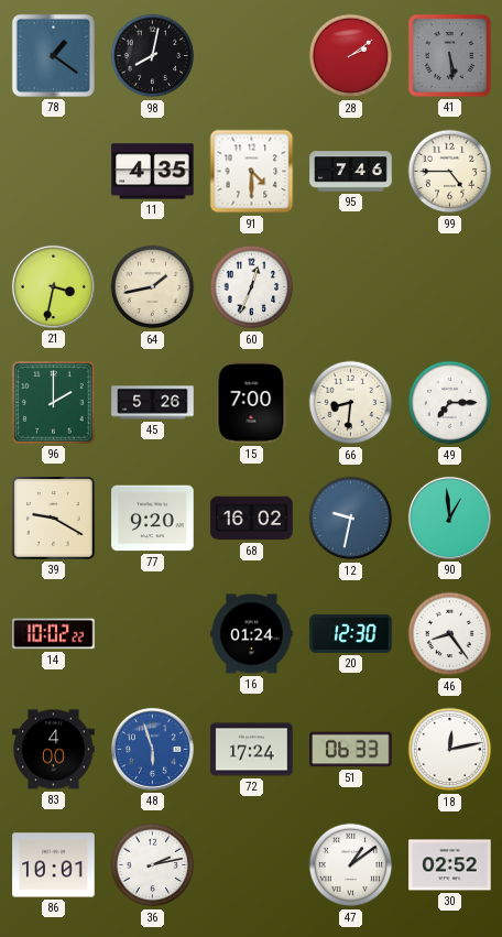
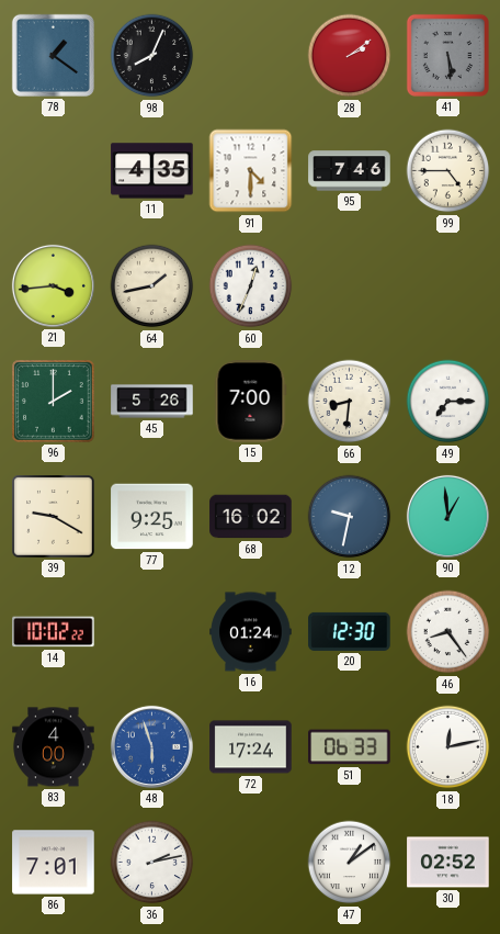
98: 8:02 -> 8:04 (152, 56)
21: 3:32 -> 3:44 (53, 285)
77: 9:20 -> 9:25 (152, 517)
86: 10:01 -> 7:01 (54, 863)
